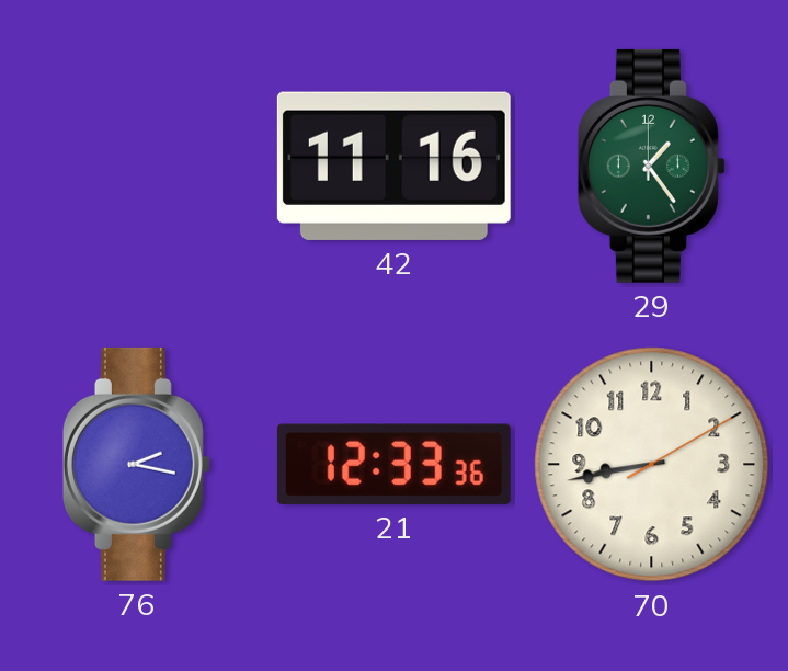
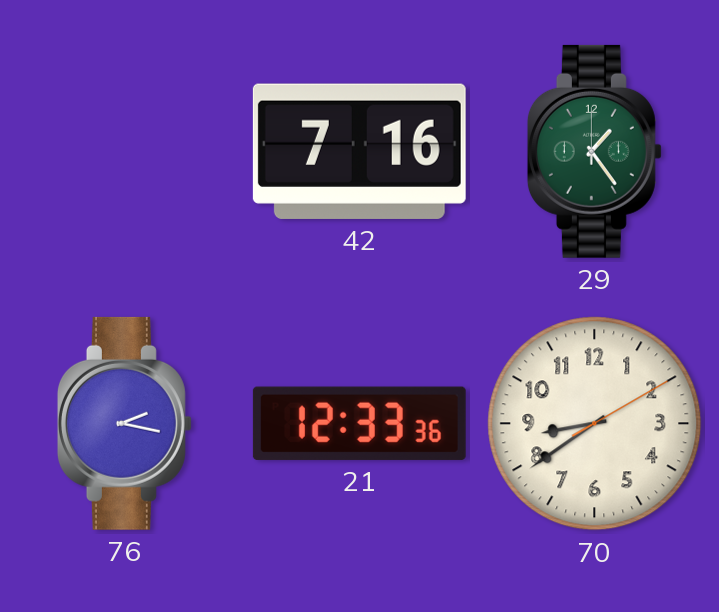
42: 11:16 -> 7:16 (359, 151)
70: 8:43 -> 8:39 (595, 424)
